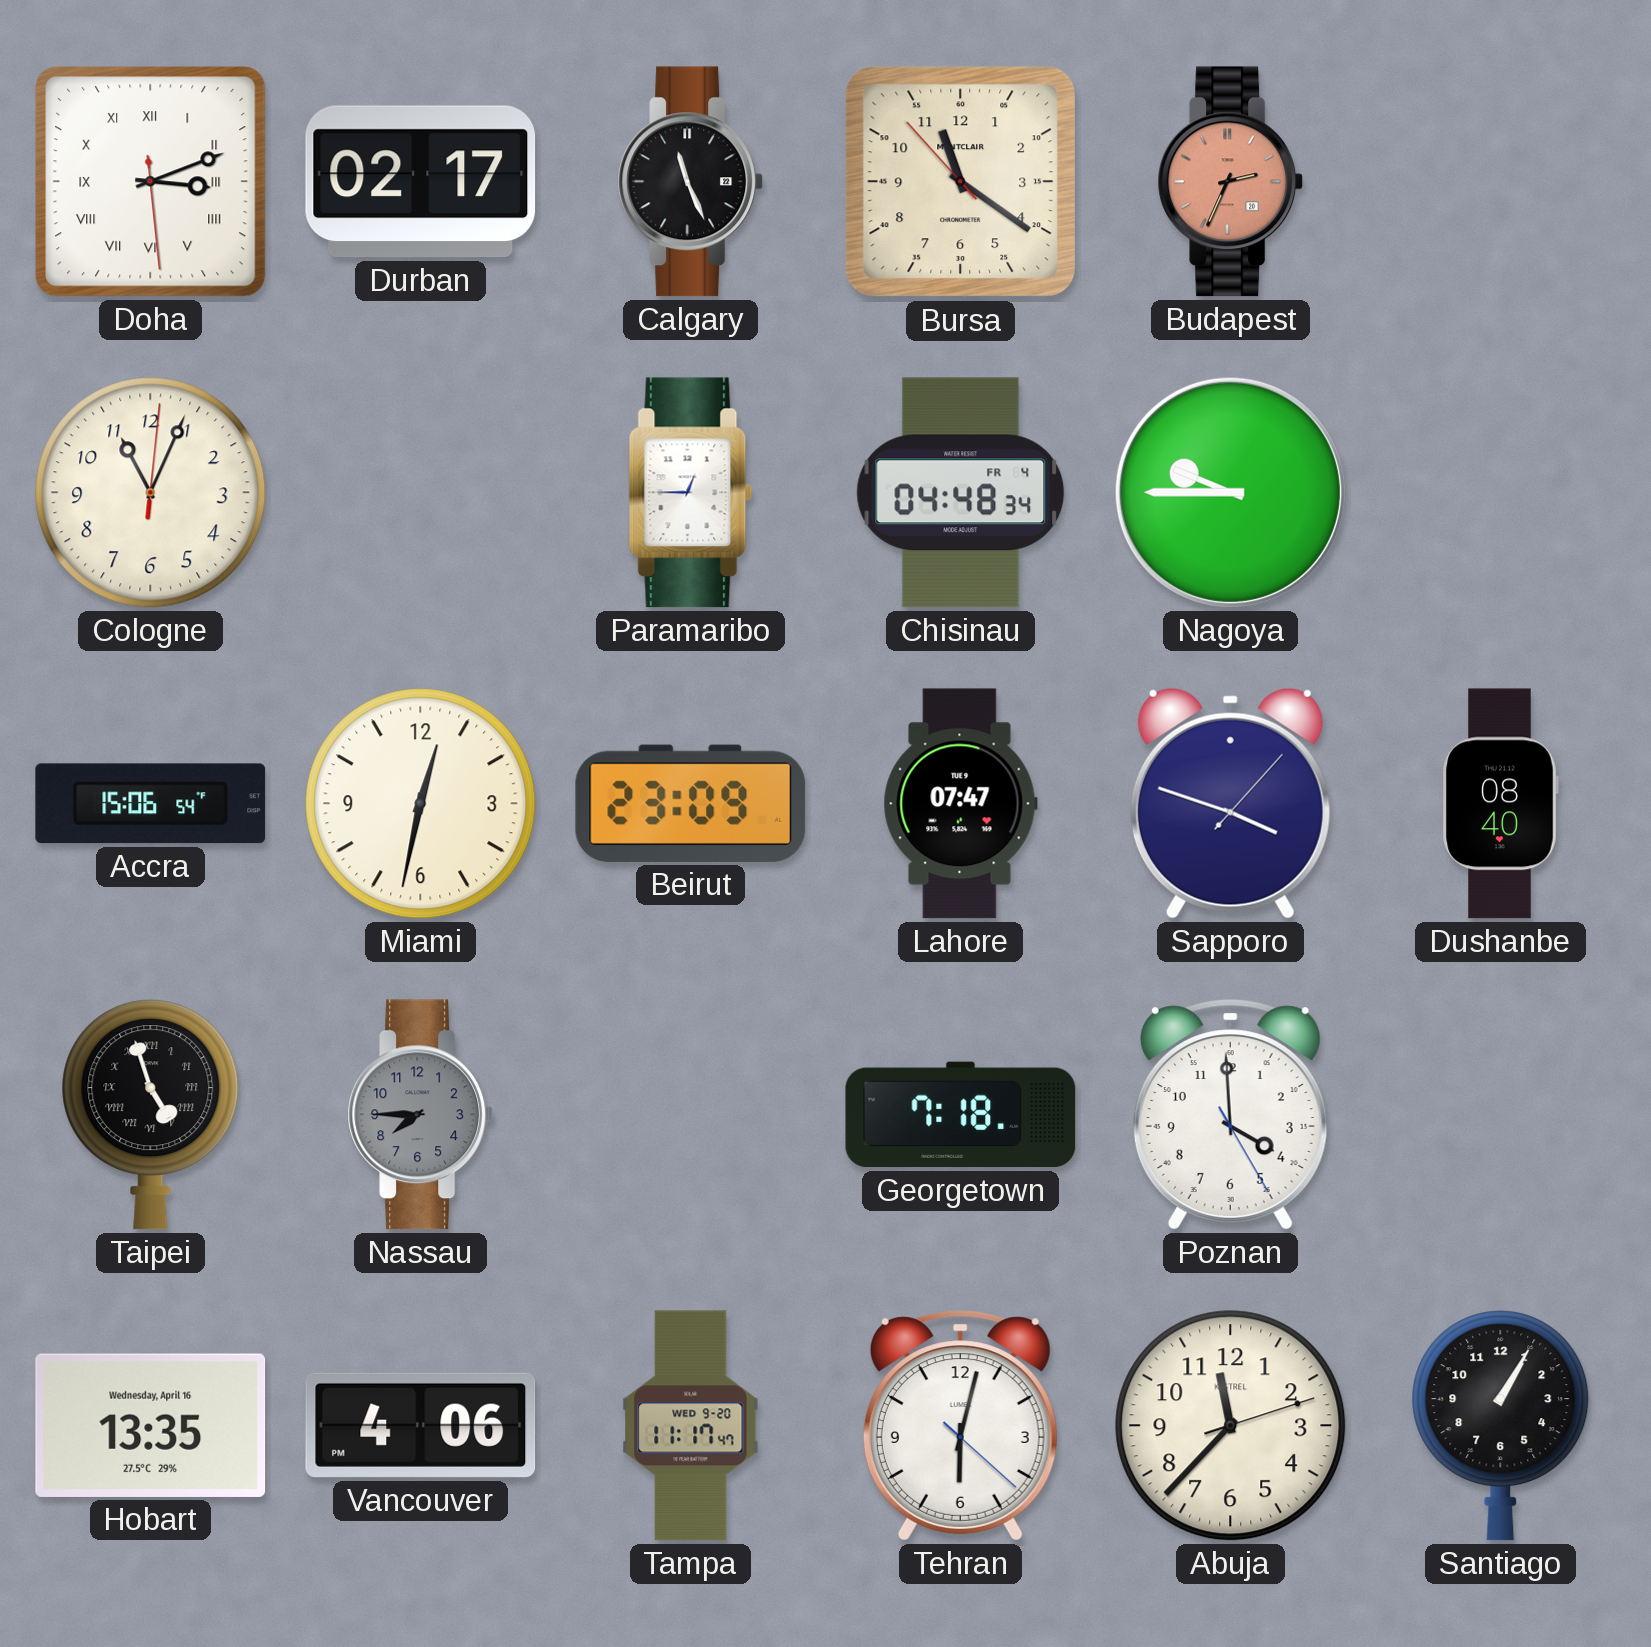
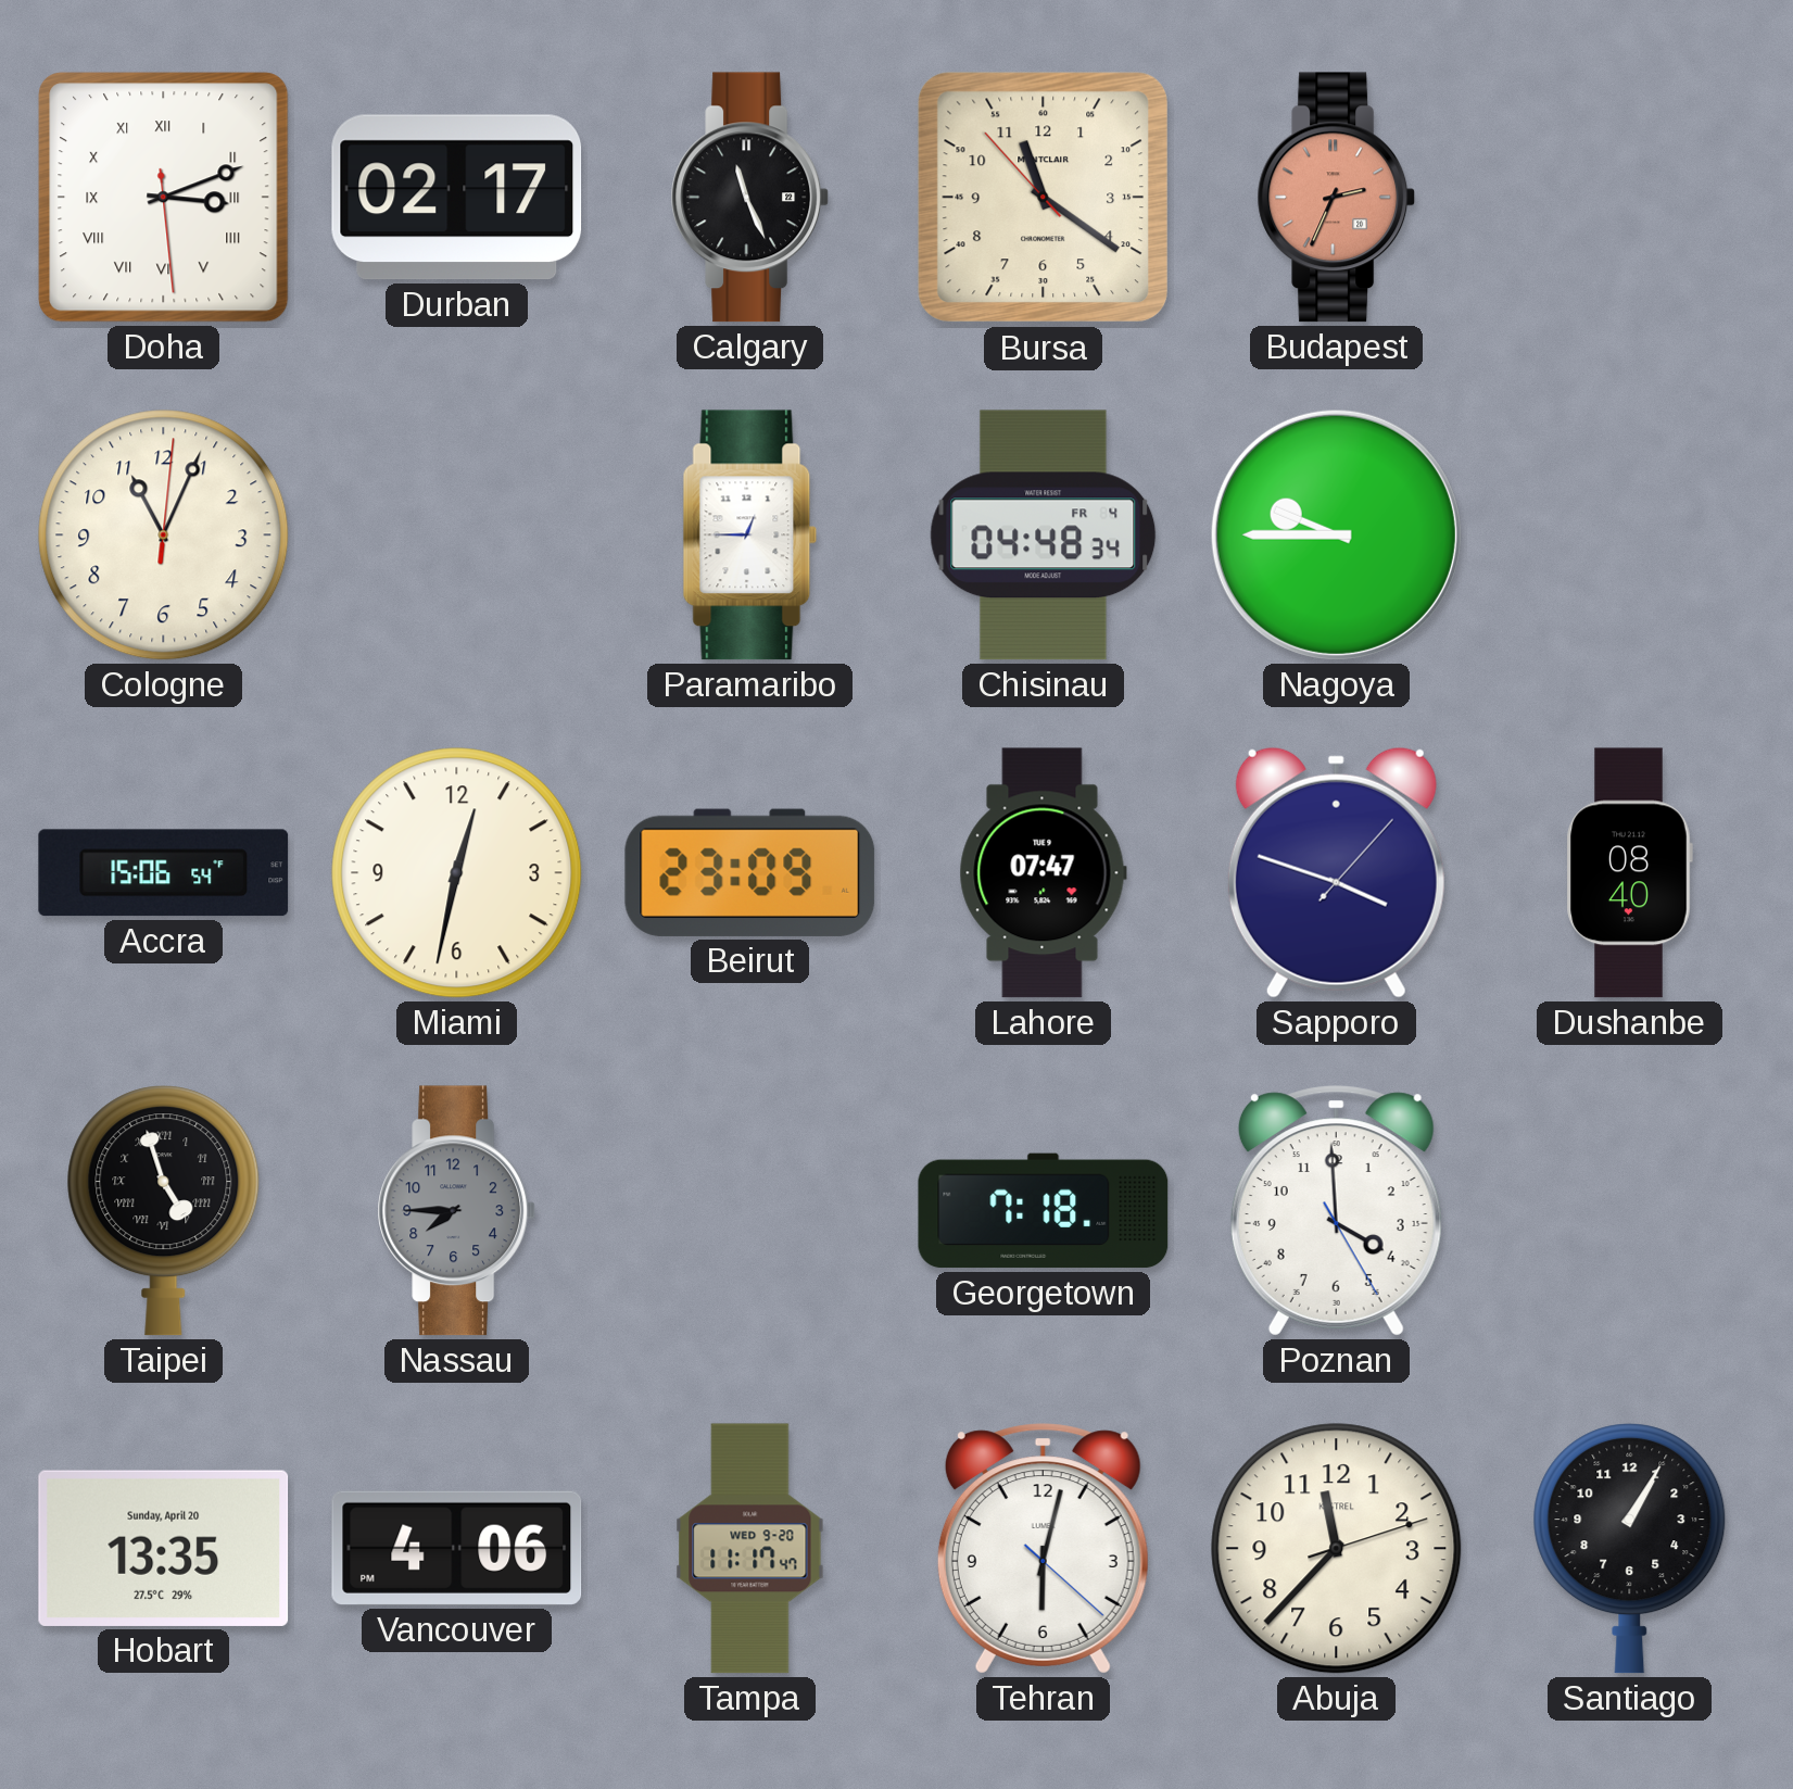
Hobart date: Wednesday, April 16 -> Sunday, April 20 (164, 1548)
